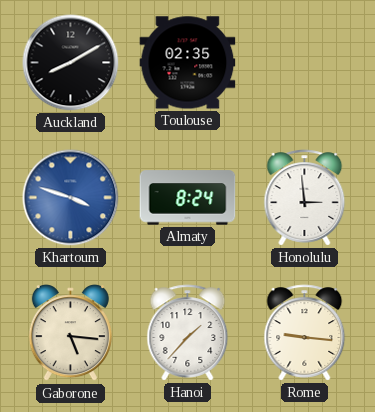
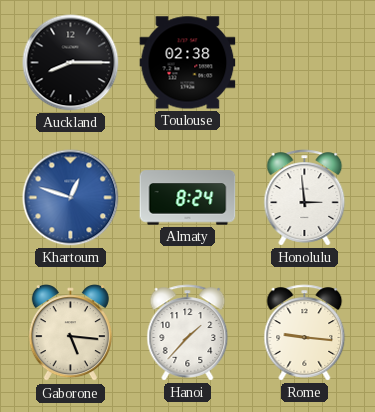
Auckland: 8:10 -> 8:15 (71, 63)
Toulouse: 02:35 -> 02:38 (188, 63)
Khartoum: 3:48 -> 12:48 (71, 198)
